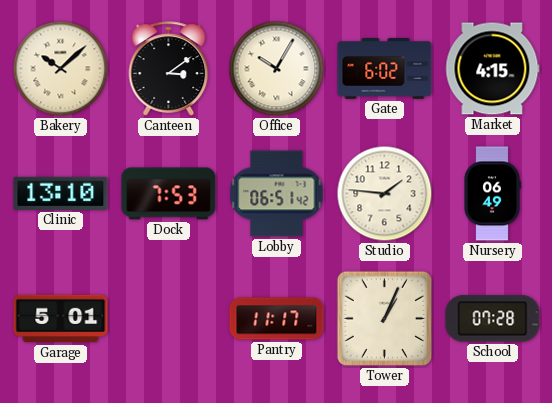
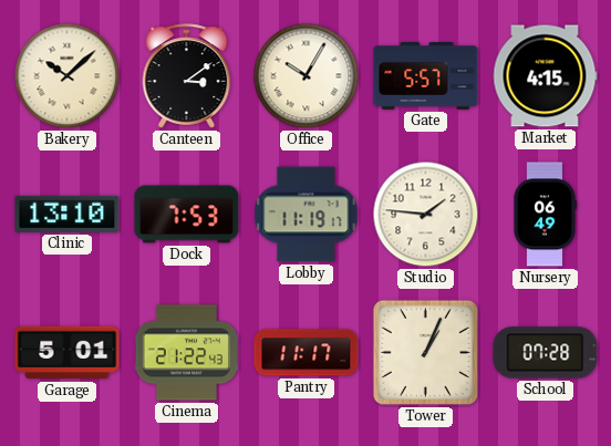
Gate: 6:02 -> 5:57 (426, 76)
Lobby: 06:51 -> 11:19 (307, 215)
Cinema: none -> 21:22 (186, 353)
